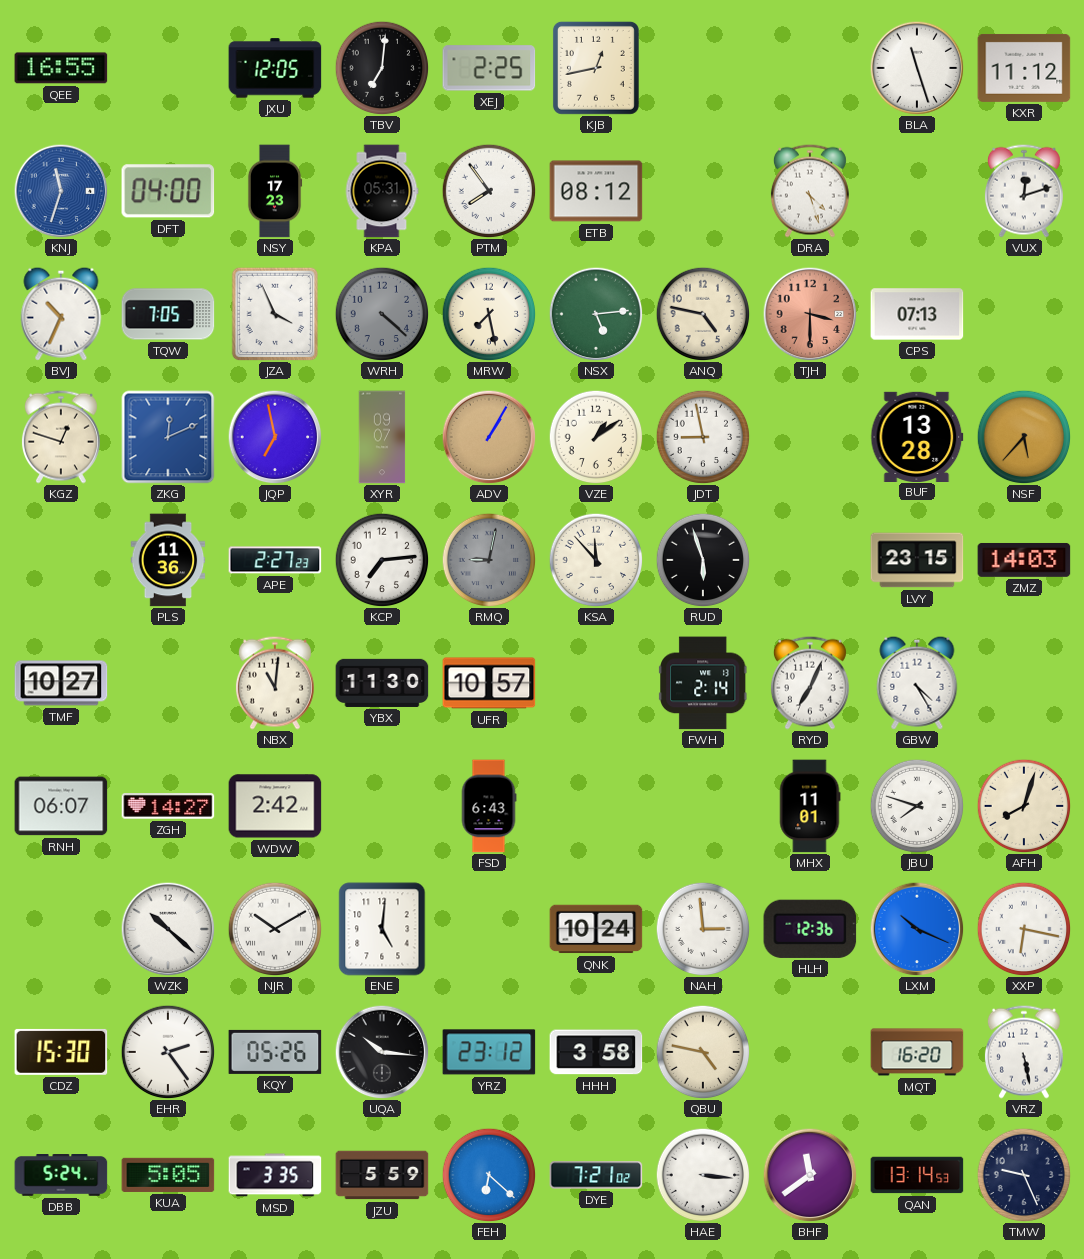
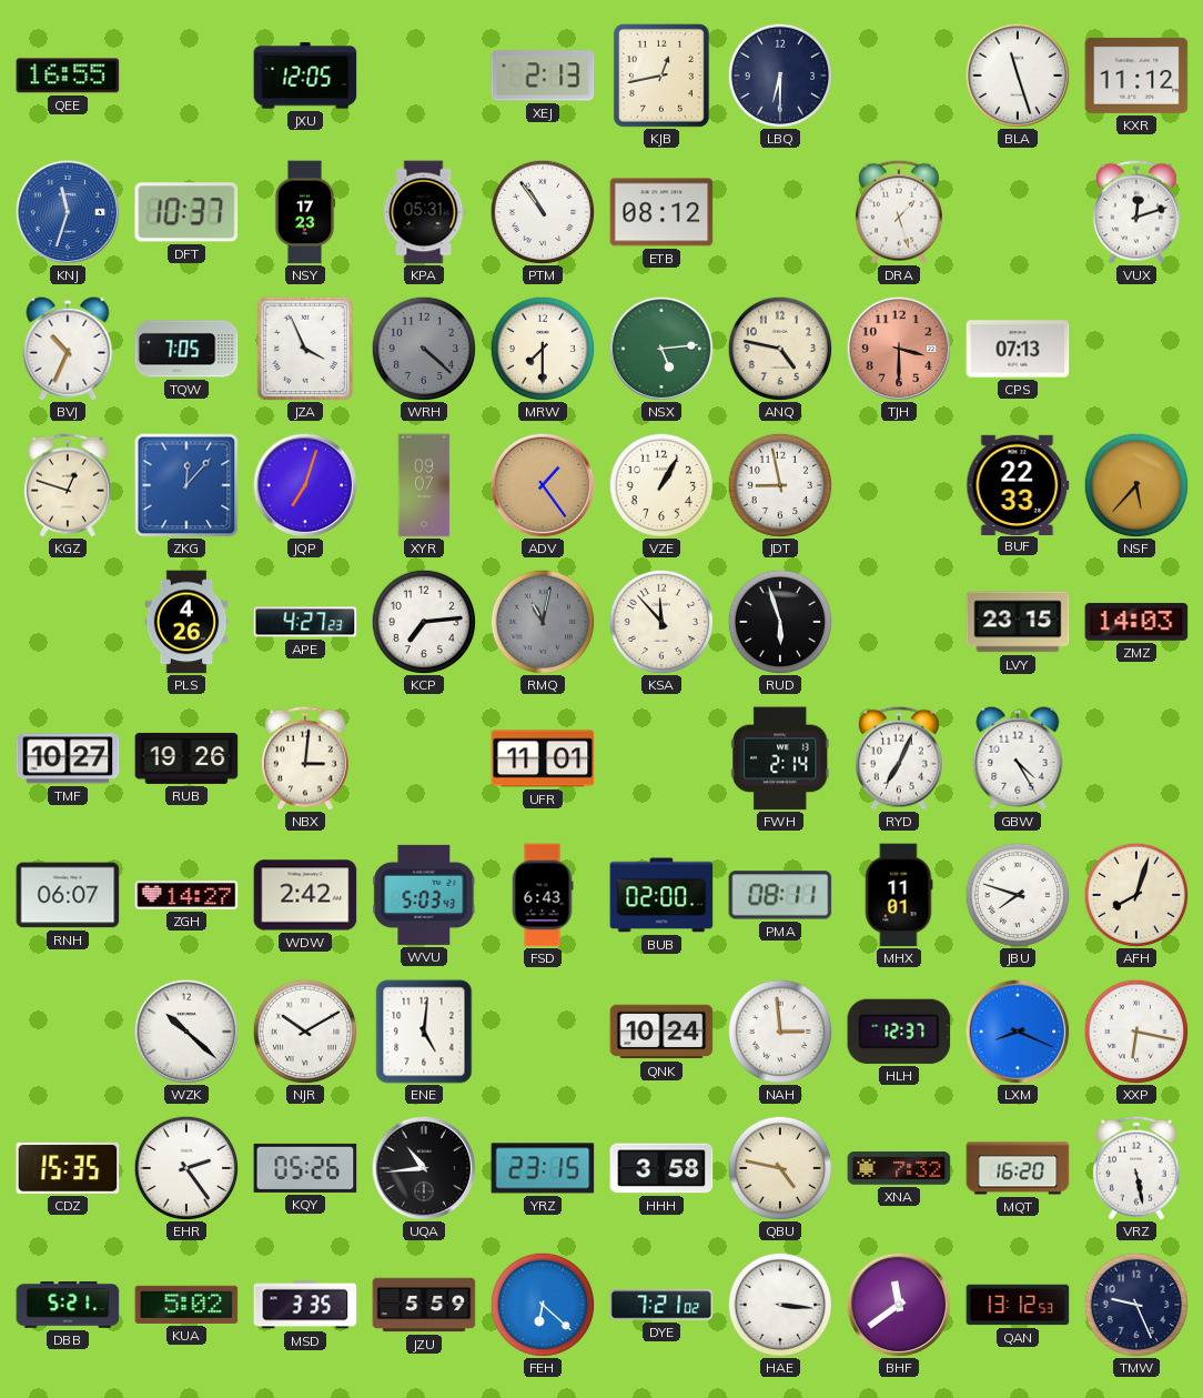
TBV: 7:01 -> none (382, 68)
XEJ: 2:25 -> 2:13 (543, 76)
LBQ: none -> 6:30 (780, 76)
DFT: 04:00 -> 10:37 (186, 212)
PTM: 7:54 -> 10:54 (543, 212)
DRA: 4:27 -> 1:27 (899, 212)
MRW: 7:28 -> 7:30 (543, 349)
ZKG: 12:11 -> 12:07 (186, 485)
JQP: 6:58 -> 7:03 (305, 485)
ADV: 1:05 -> 1:24 (543, 485)
VZE: 1:09 -> 1:05 (661, 485)
BUF: 13:28 -> 22:33 (1018, 484)
PLS: 11:36 -> 4:26 (186, 622)
APE: 2:27 -> 4:27 (305, 622)
RMQ: 9:02 -> 11:02 (543, 622)
RUB: none -> 19:26 (186, 758)
NBX: 11:01 -> 3:01 (305, 758)
YBX: 11:30 -> none (382, 683)
UFR: 10:57 -> 11:01 (543, 758)
WVU: none -> 5:03 (424, 895)
BUB: none -> 02:00 (661, 895)
PMA: none -> 08:11 (780, 895)
HLH: 12:36 -> 12:37 (899, 1032)
LXM: 10:19 -> 8:19 (1018, 1032)
CDZ: 15:30 -> 15:35 (68, 1168)
UQA: 10:16 -> 10:44 (424, 1168)
YRZ: 23:12 -> 23:15 (543, 1168)
XNA: none -> 7:32 (899, 1169)
DBB: 5:24 -> 5:21 (68, 1306)
KUA: 5:05 -> 5:02 (186, 1305)
QAN: 13:14 -> 13:12 (1018, 1305)
